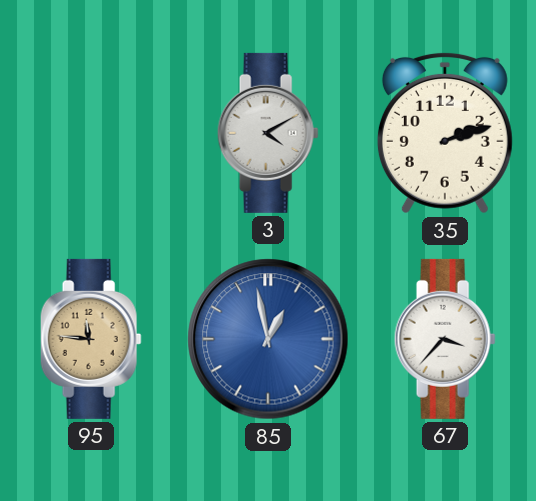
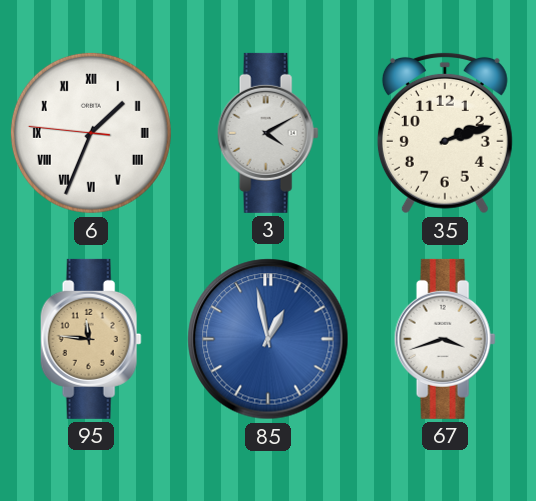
6: none -> 1:33 (91, 133)
67: 3:37 -> 3:42 (445, 339)
